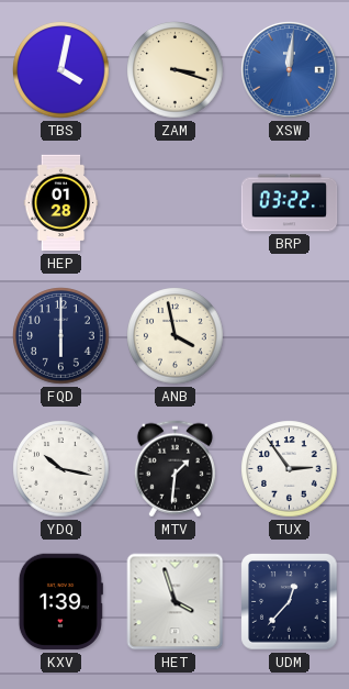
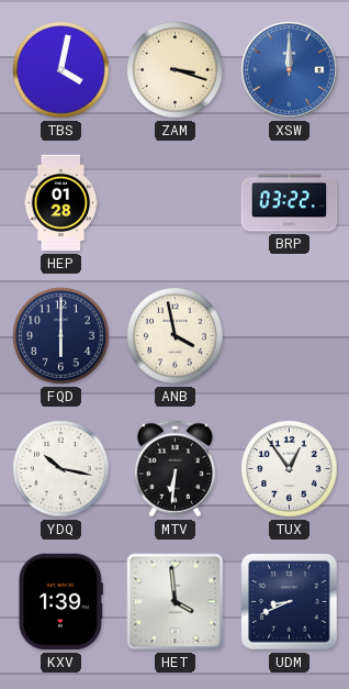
XSW: 12:01 -> 12:00 (290, 70)
MTV: 1:31 -> 6:31 (174, 469)
TUX: 2:54 -> 12:54 (290, 469)
HET: 3:57 -> 3:59 (176, 602)
UDM: 12:37 -> 8:41 (290, 602)
